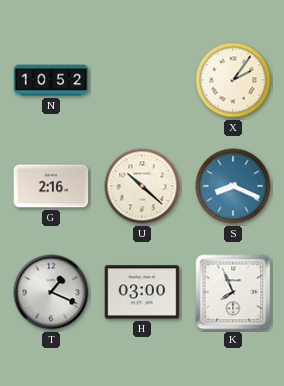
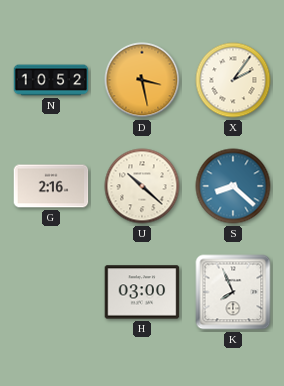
D: none -> 3:28 (142, 80)
S: 8:19 -> 8:22 (233, 186)
T: 1:19 -> none (51, 292)
